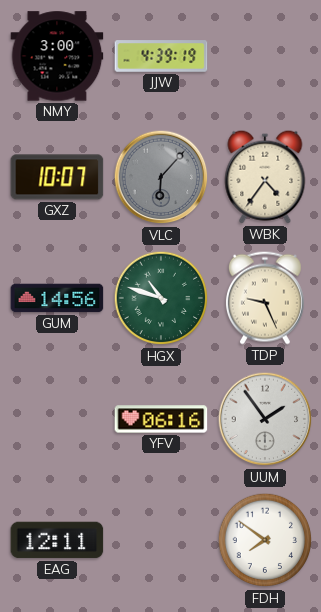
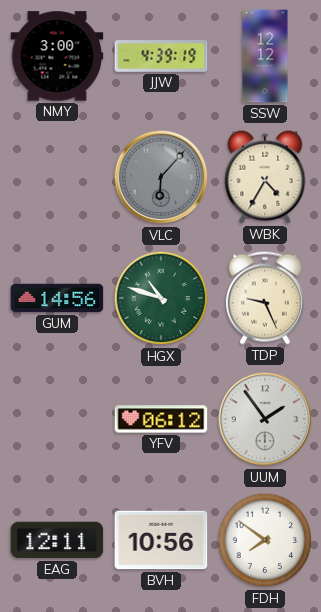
SSW: none -> 12:12 (265, 56)
GXZ: 10:07 -> none (57, 177)
WBK: 4:36 -> 4:35 (265, 177)
YFV: 06:16 -> 06:12 (161, 419)
BVH: none -> 10:56 (161, 540)
